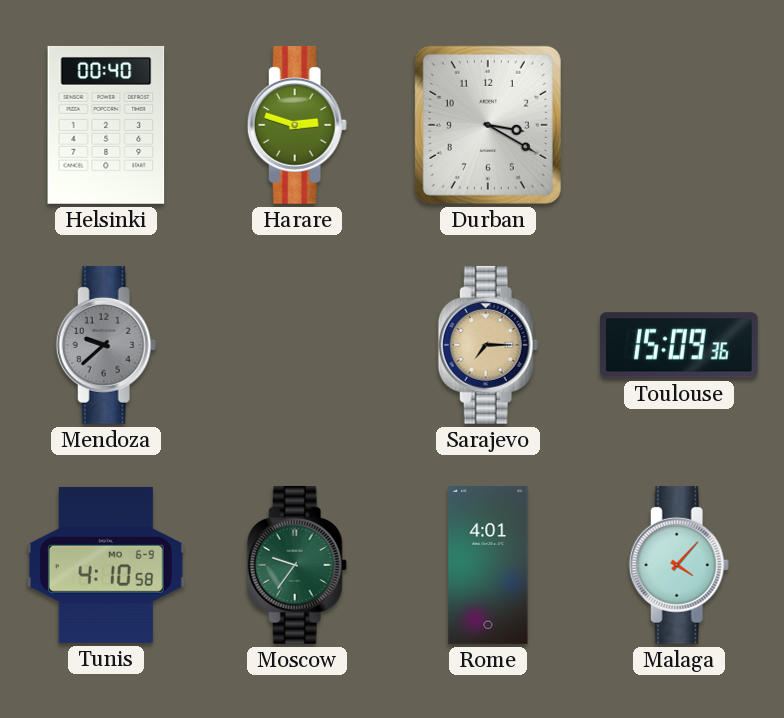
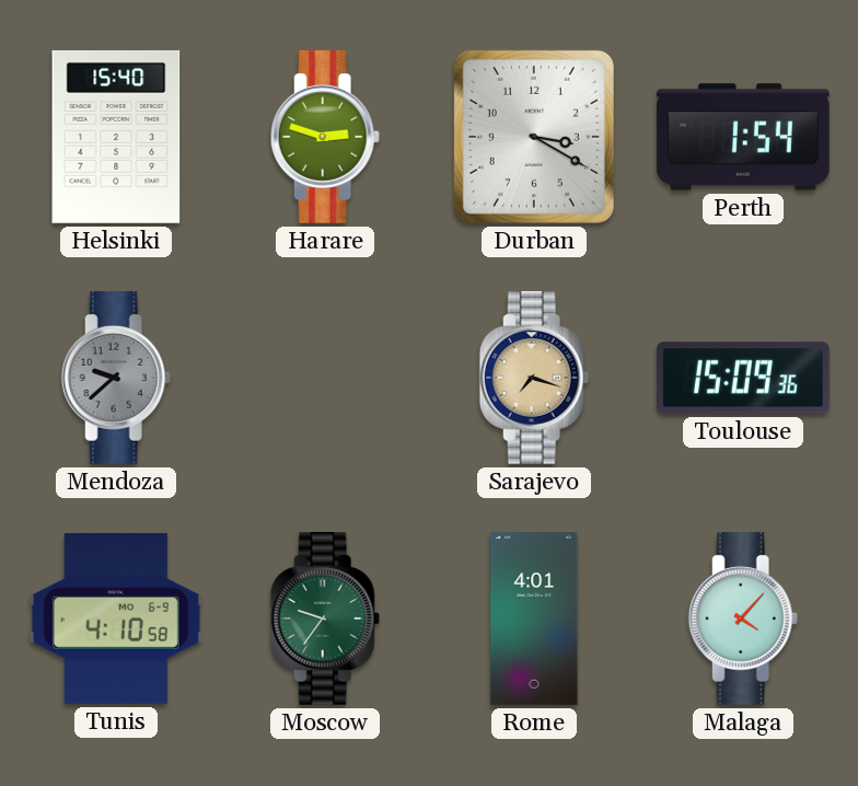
Helsinki: 00:40 -> 15:40 (116, 137)
Perth: none -> 1:54 (743, 137)
Sarajevo: 7:15 -> 7:18 (534, 378)
